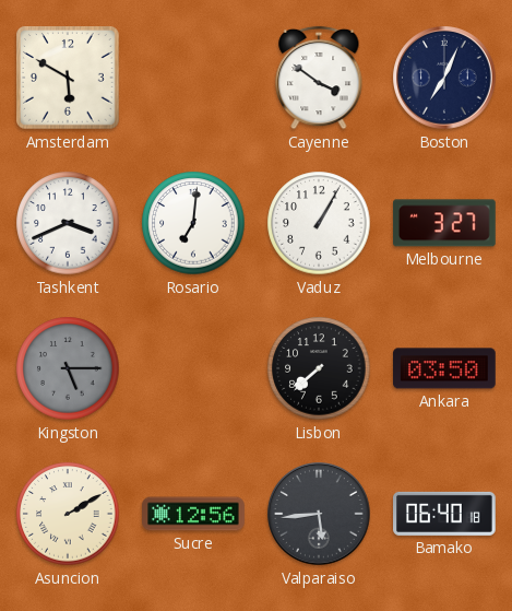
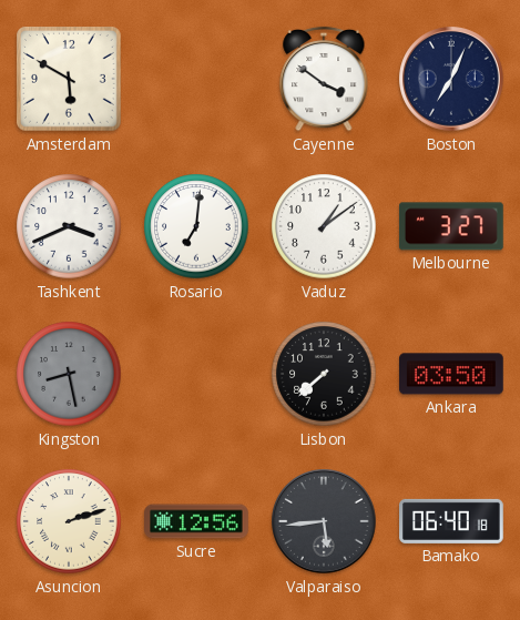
Vaduz: 1:05 -> 1:09 (324, 226)
Kingston: 5:15 -> 8:28 (69, 374)
Asuncion: 2:10 -> 2:12 (69, 521)
